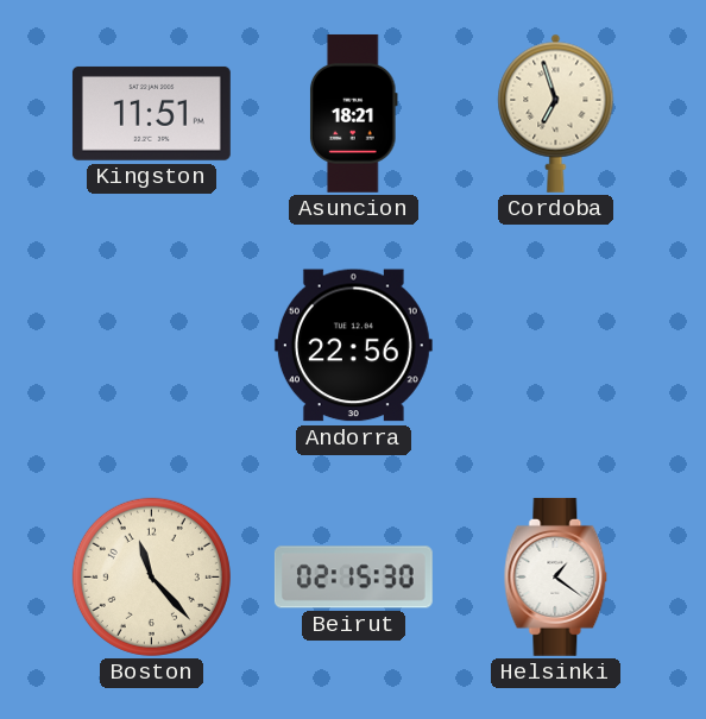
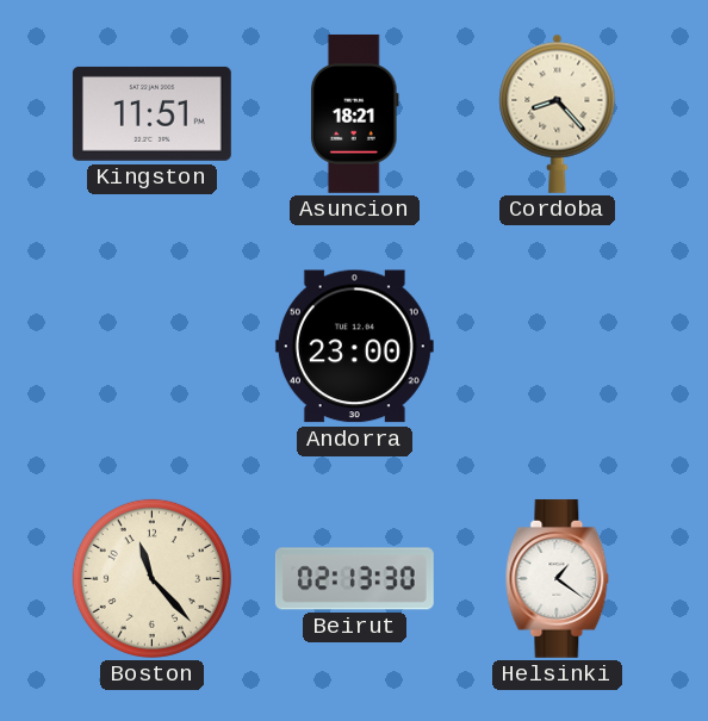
Cordoba: 6:57 -> 8:23 (558, 113)
Andorra: 22:56 -> 23:00 (354, 347)
Beirut: 02:15 -> 02:13 (354, 579)
